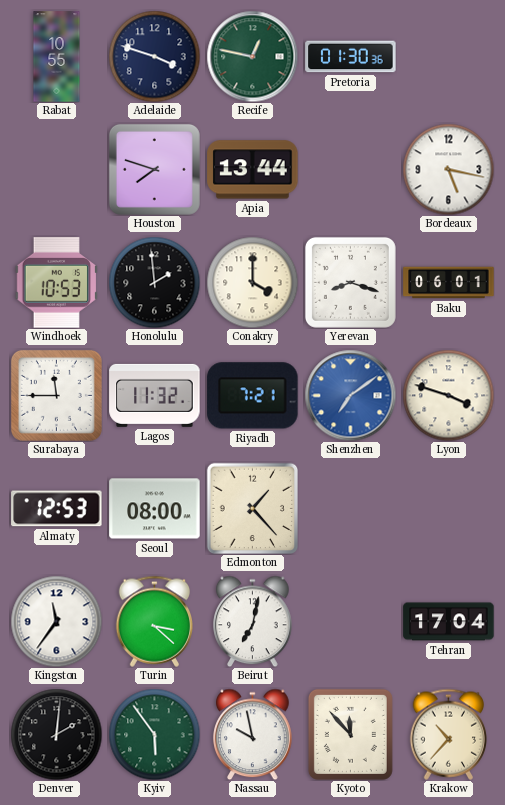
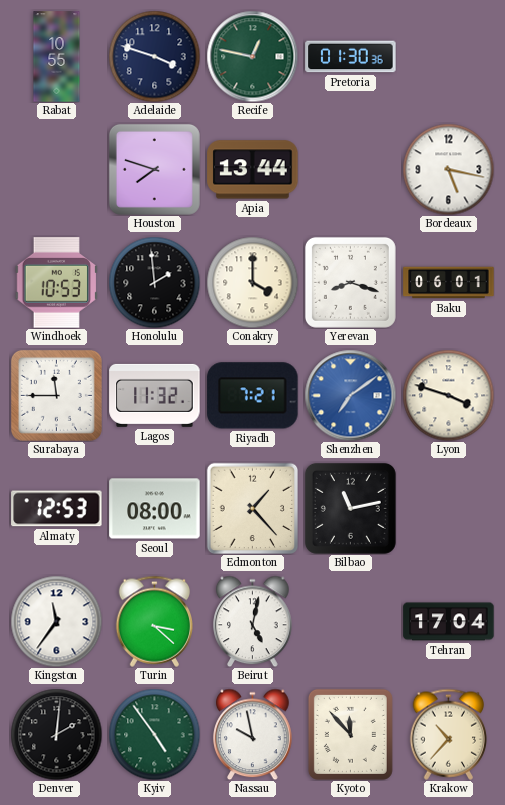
Bilbao: none -> 11:13 (350, 508)
Beirut: 7:02 -> 5:02 (253, 621)
Kyiv: 5:54 -> 4:54 (154, 734)
